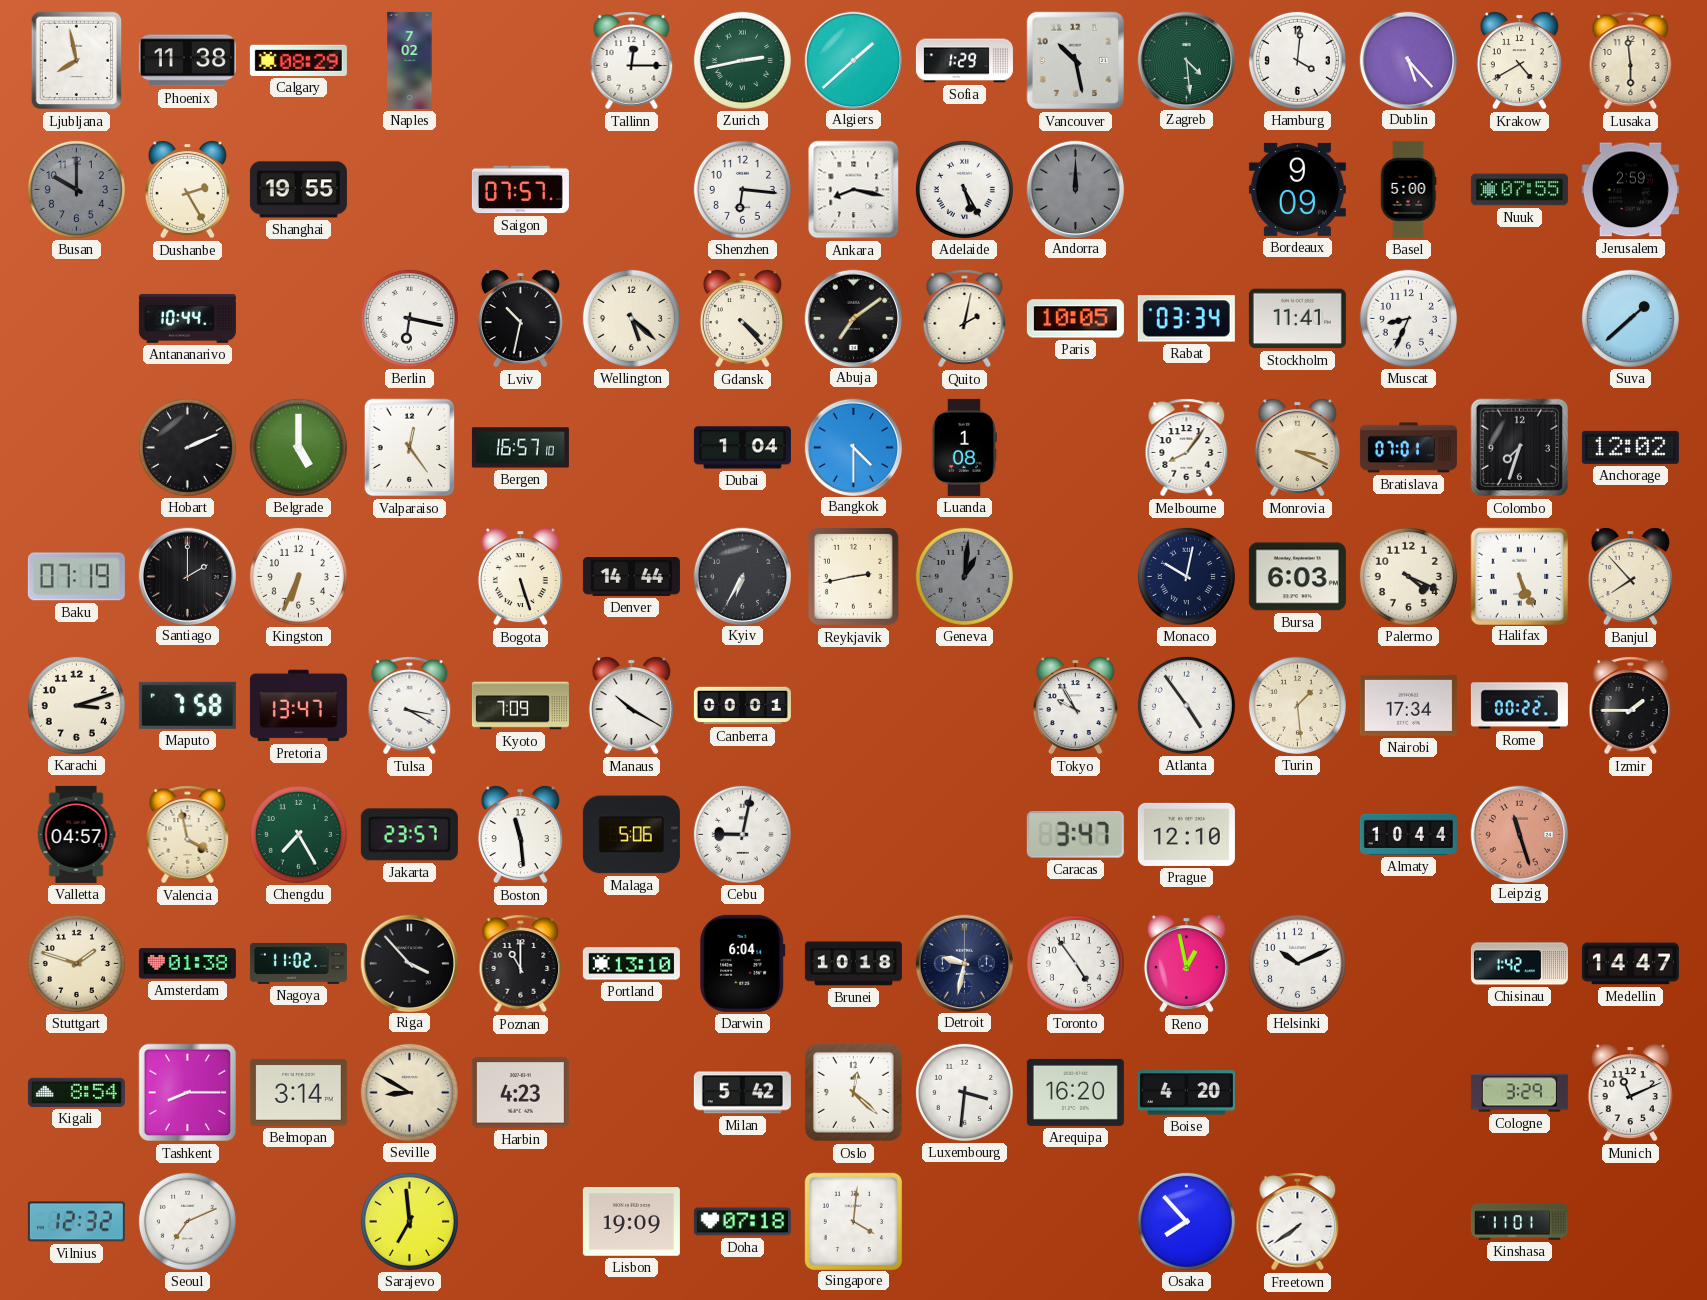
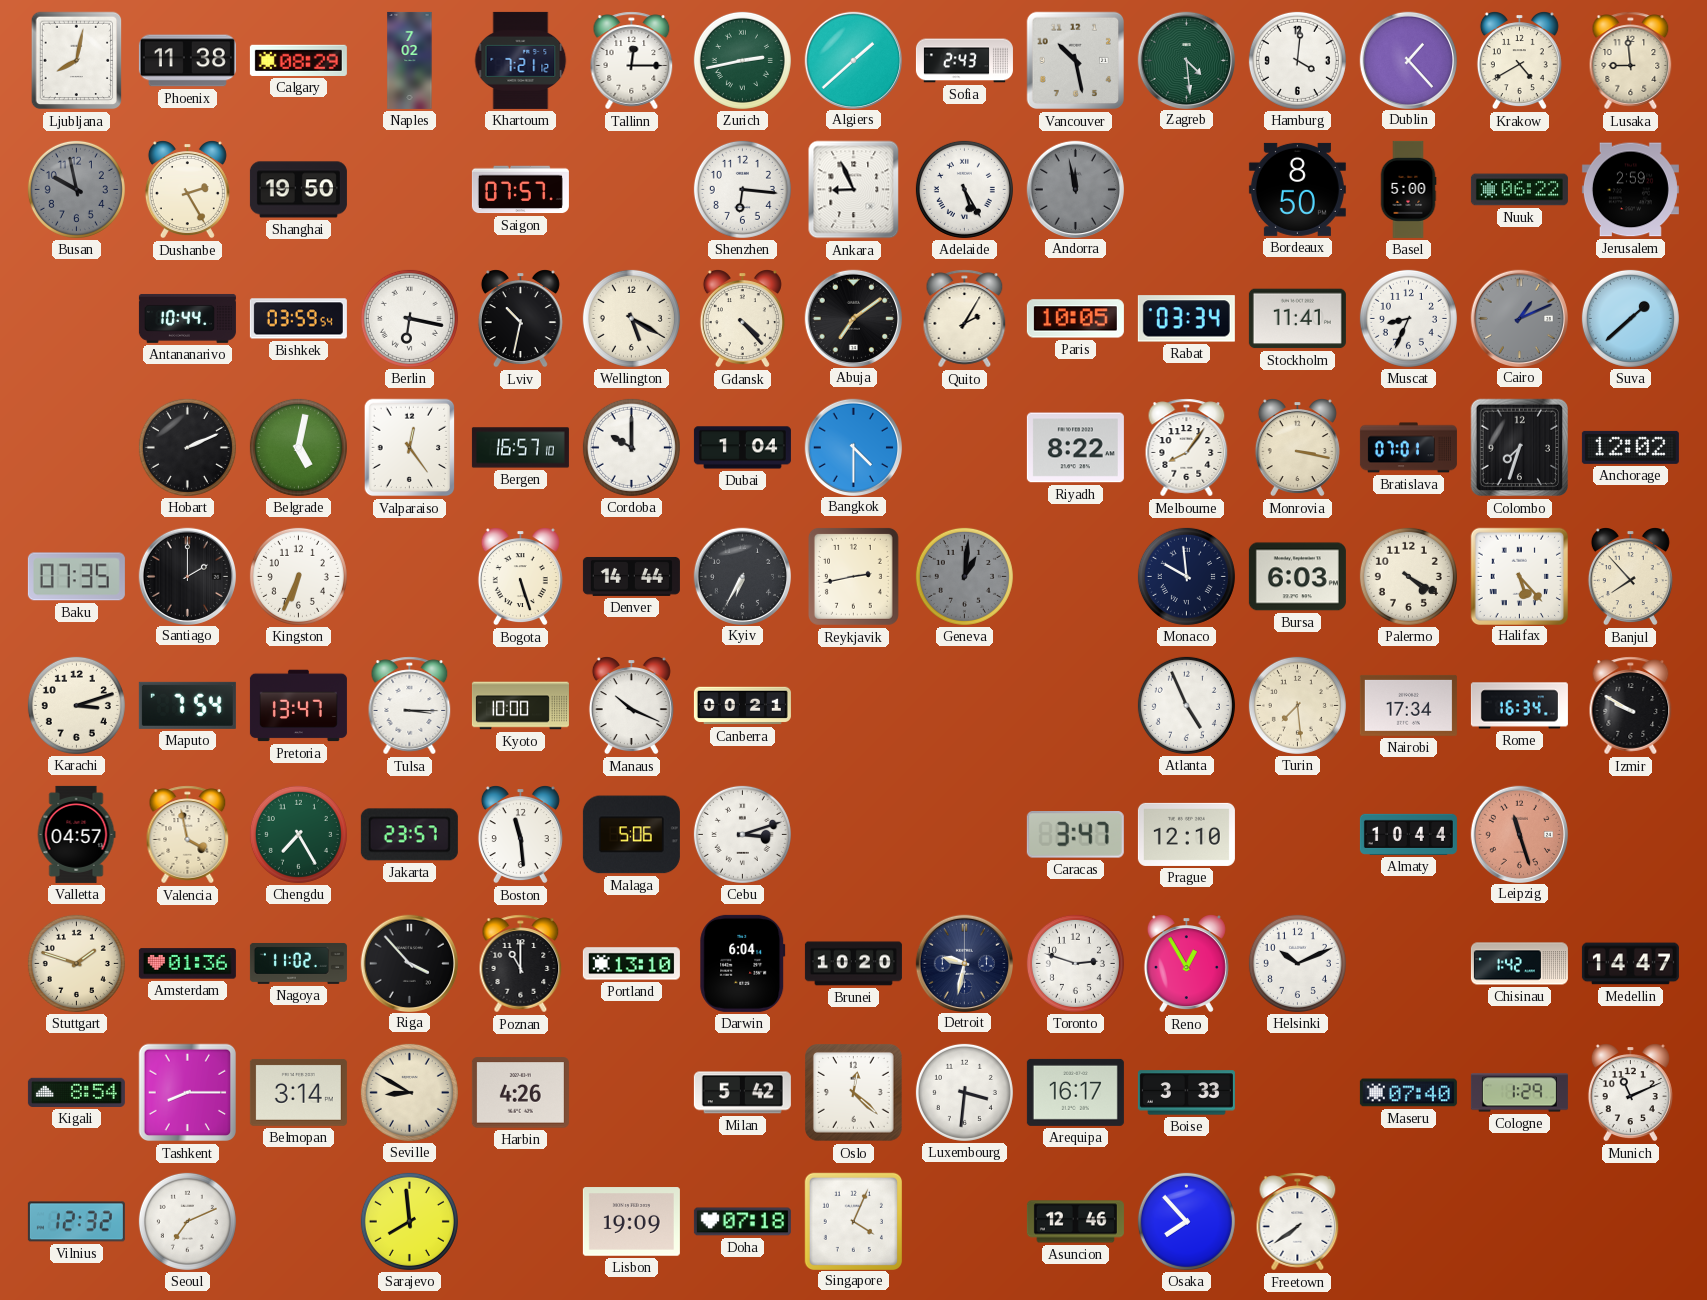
Ljubljana: 7:58 -> 8:02 (77, 61)
Khartoum: none -> 7:21 (521, 60)
Sofia: 1:29 -> 2:43 (964, 61)
Dublin: 5:23 -> 1:23 (1408, 60)
Lusaka: 5:59 -> 8:59 (1631, 61)
Busan: 10:00 -> 9:58 (76, 189)
Shanghai: 19:55 -> 19:50 (298, 190)
Ankara: 8:17 -> 8:56 (854, 190)
Andorra: 12:00 -> 11:58 (1075, 189)
Bordeaux: 9:09 -> 8:50 (1297, 189)
Nuuk: 07:55 -> 06:22 (1519, 190)
Bishkek: none -> 03:59 (298, 319)
Wellington: 5:22 -> 5:20 (631, 318)
Quito: 2:02 -> 2:05 (965, 319)
Cairo: none -> 1:11 (1519, 318)
Belgrade: 5:00 -> 5:02 (298, 447)
Cordoba: none -> 10:00 (631, 447)
Luanda: 1:08 -> none (964, 447)
Riyadh: none -> 8:22 (1075, 448)
Monrovia: 3:19 -> 3:17 (1297, 448)
Baku: 07:19 -> 07:35 (76, 577)
Monaco: 10:02 -> 9:59 (1186, 576)
Palermo: 4:19 -> 4:20 (1408, 576)
Halifax: 5:26 -> 5:23 (1519, 576)
Maputo: 7:58 -> 7:54 (187, 705)
Tulsa: 3:20 -> 3:15 (410, 706)
Kyoto: 7:09 -> 10:00 (520, 706)
Manaus: 10:20 -> 10:19 (631, 706)
Canberra: 00:01 -> 00:21 (742, 706)
Tokyo: 9:55 -> none (1075, 706)
Atlanta: 4:54 -> 4:56 (1186, 705)
Turin: 1:29 -> 7:29 (1297, 705)
Rome: 00:22 -> 16:34 (1519, 706)
Izmir: 1:45 -> 9:50 (1631, 706)
Cebu: 9:02 -> 3:12 (742, 834)
Amsterdam: 01:38 -> 01:36 (187, 964)
Brunei: 10:18 -> 10:20 (853, 964)
Toronto: 4:54 -> 2:48 (1075, 963)
Reno: 12:58 -> 12:55 (1186, 964)
Harbin: 4:23 -> 4:26 (520, 1093)
Arequipa: 16:20 -> 16:17 (1075, 1092)
Boise: 4:20 -> 3:33 (1186, 1093)
Maseru: none -> 07:40 (1408, 1093)
Cologne: 3:29 -> 1:29 (1519, 1093)
Sarajevo: 6:59 -> 7:59 (409, 1221)
Singapore: 4:01 -> 4:04 (853, 1221)
Asuncion: none -> 12:46 (1075, 1222)
Kinshasa: 11:01 -> none (1519, 1222)
